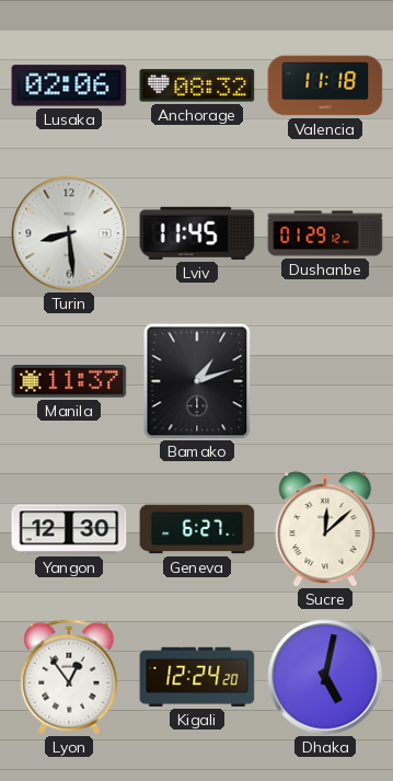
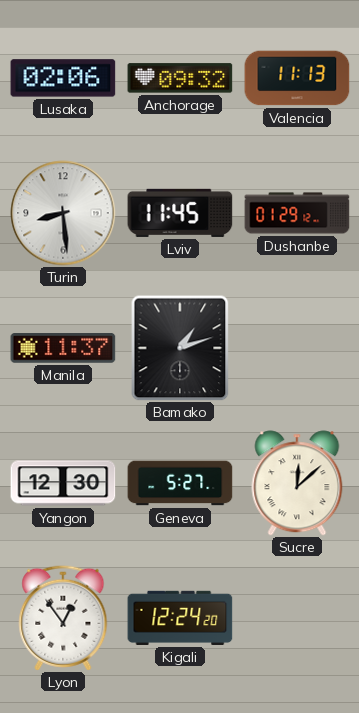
Anchorage: 08:32 -> 09:32 (180, 78)
Valencia: 11:18 -> 11:13 (297, 78)
Geneva: 6:27 -> 5:27 (180, 483)
Dhaka: 5:02 -> none (325, 677)
